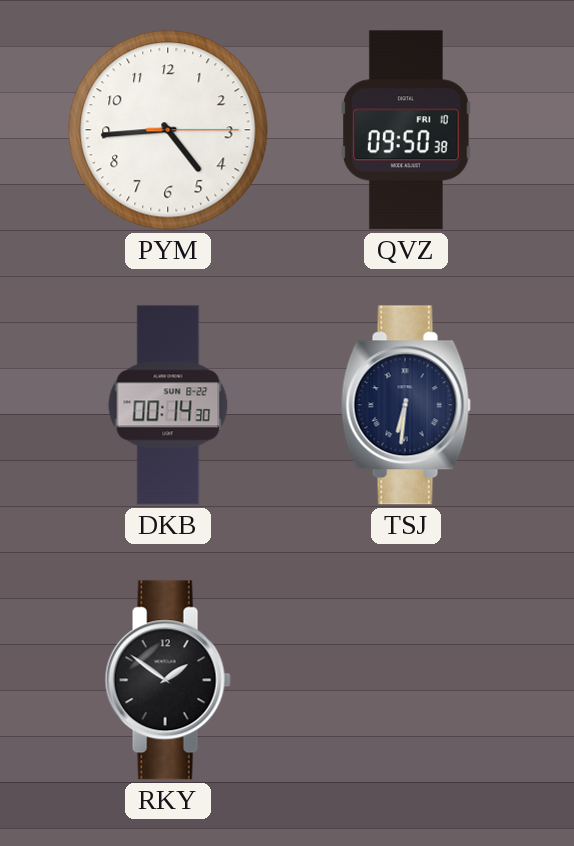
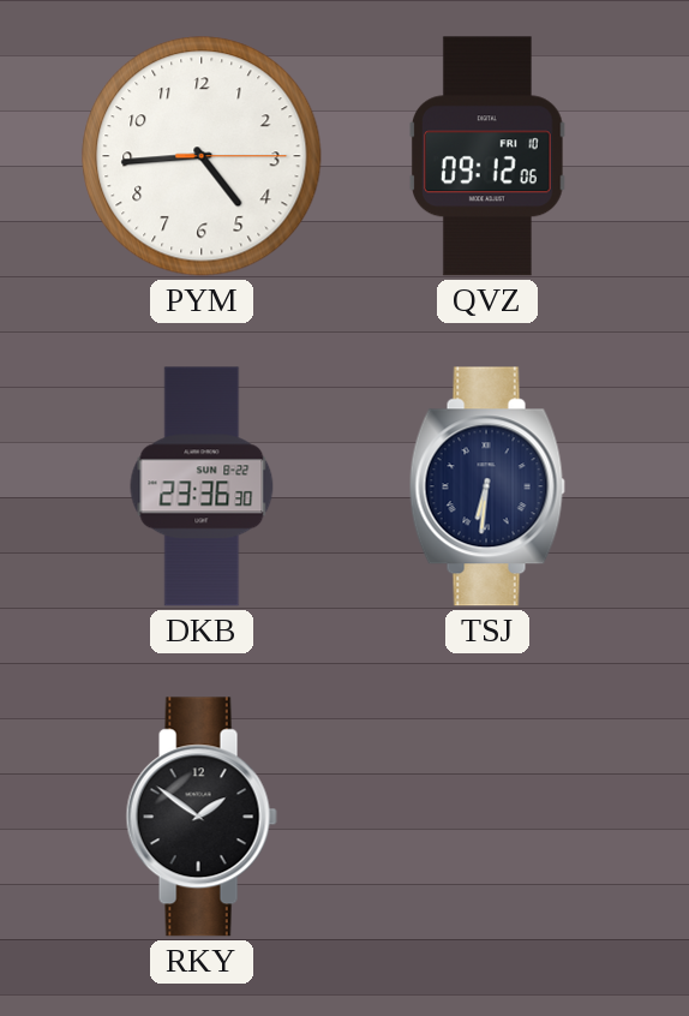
QVZ: 09:50 -> 09:12 (487, 156)
DKB: 00:14 -> 23:36 (202, 486)
